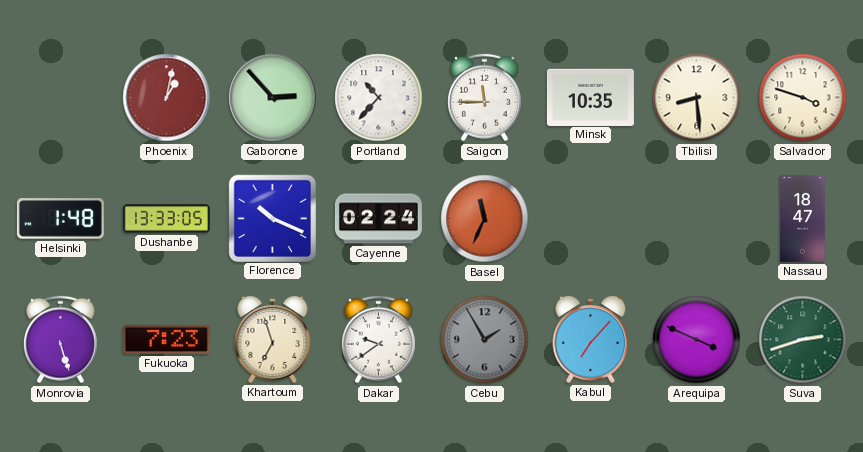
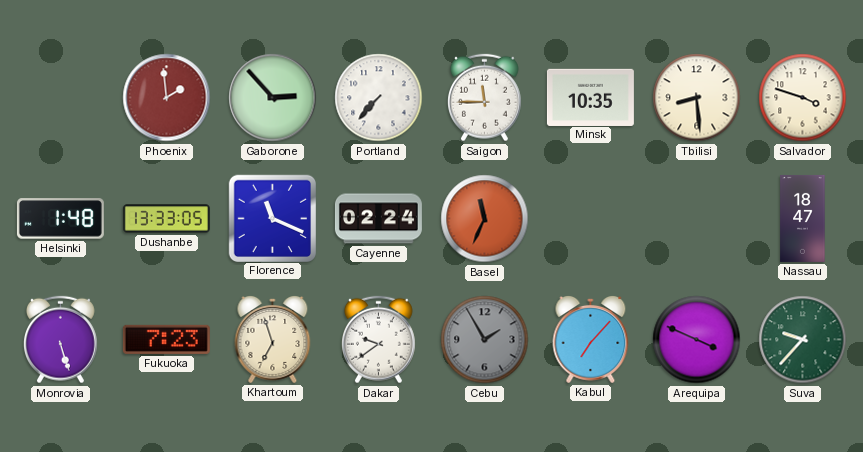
Phoenix: 1:02 -> 1:59 (167, 98)
Portland: 10:37 -> 7:37 (379, 98)
Florence: 10:19 -> 11:19 (272, 218)
Suva: 2:42 -> 9:37 (803, 340)
